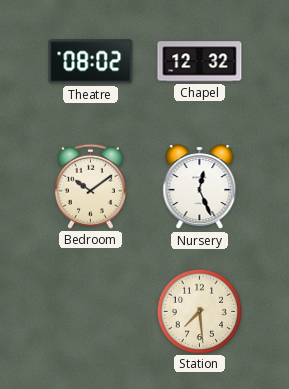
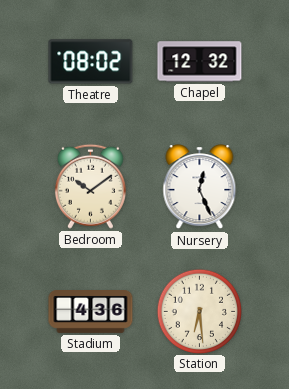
Stadium: none -> 4:36 (91, 312)
Station: 7:29 -> 6:29 (199, 311)
